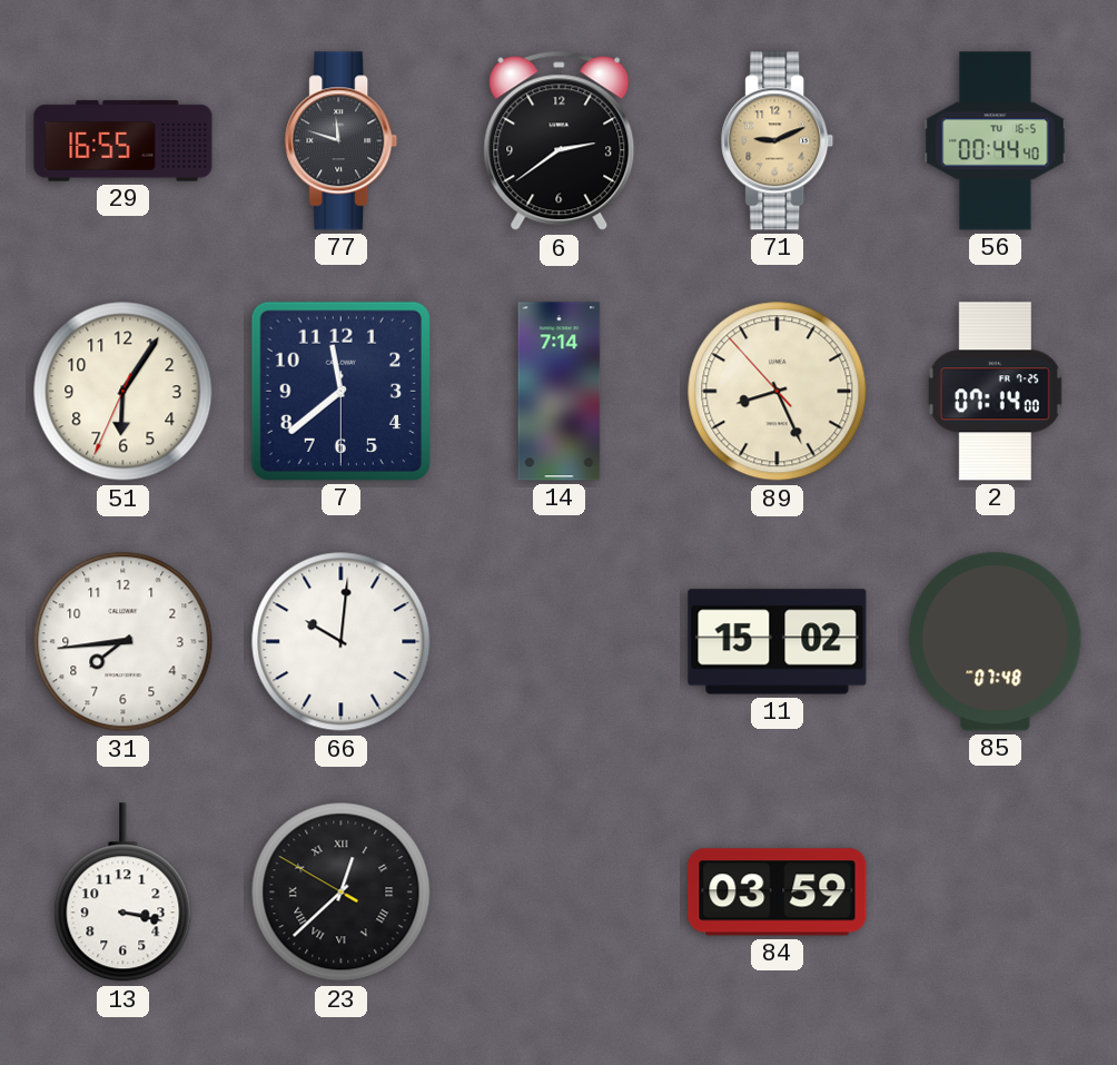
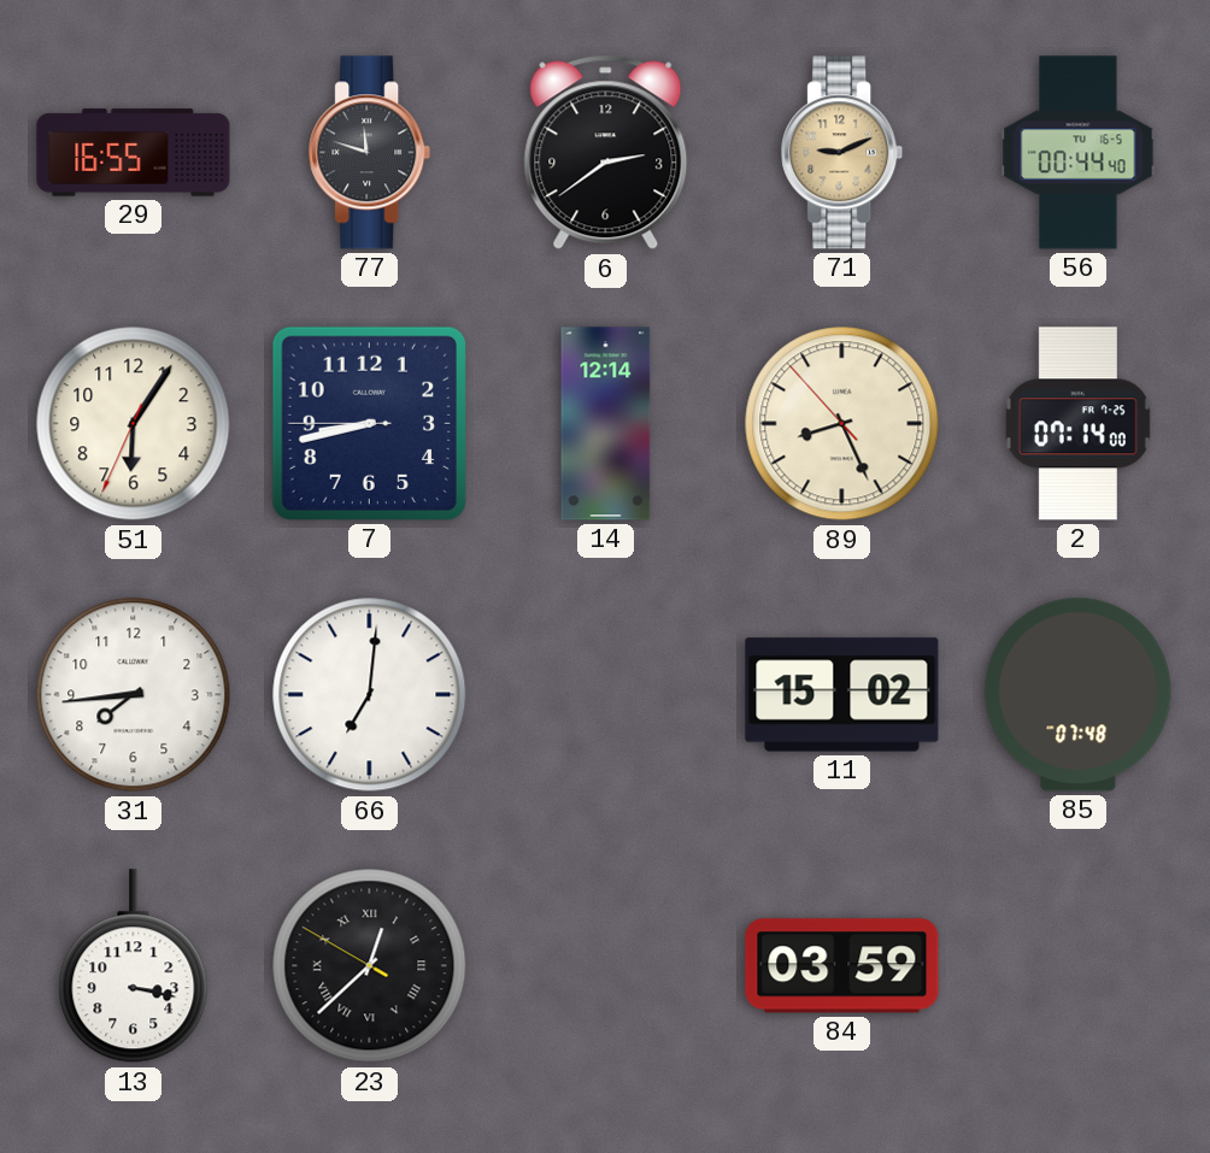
7: 11:38 -> 8:42 (369, 423)
14: 7:14 -> 12:14 (606, 424)
66: 10:01 -> 7:01 (370, 695)
